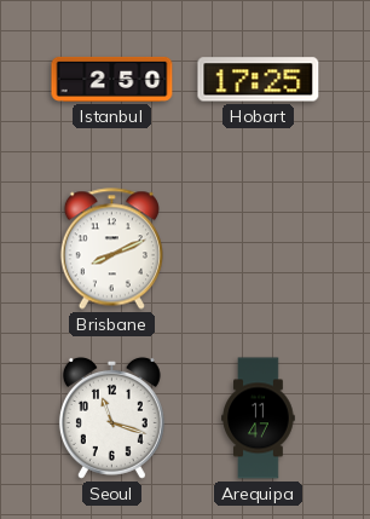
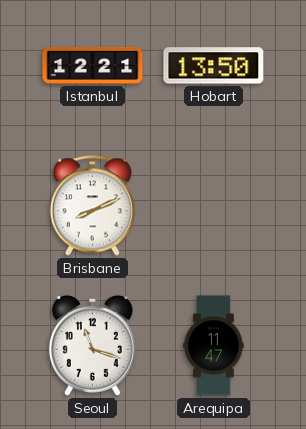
Istanbul: 2:50 -> 12:21 (93, 65)
Hobart: 17:25 -> 13:50 (214, 66)
